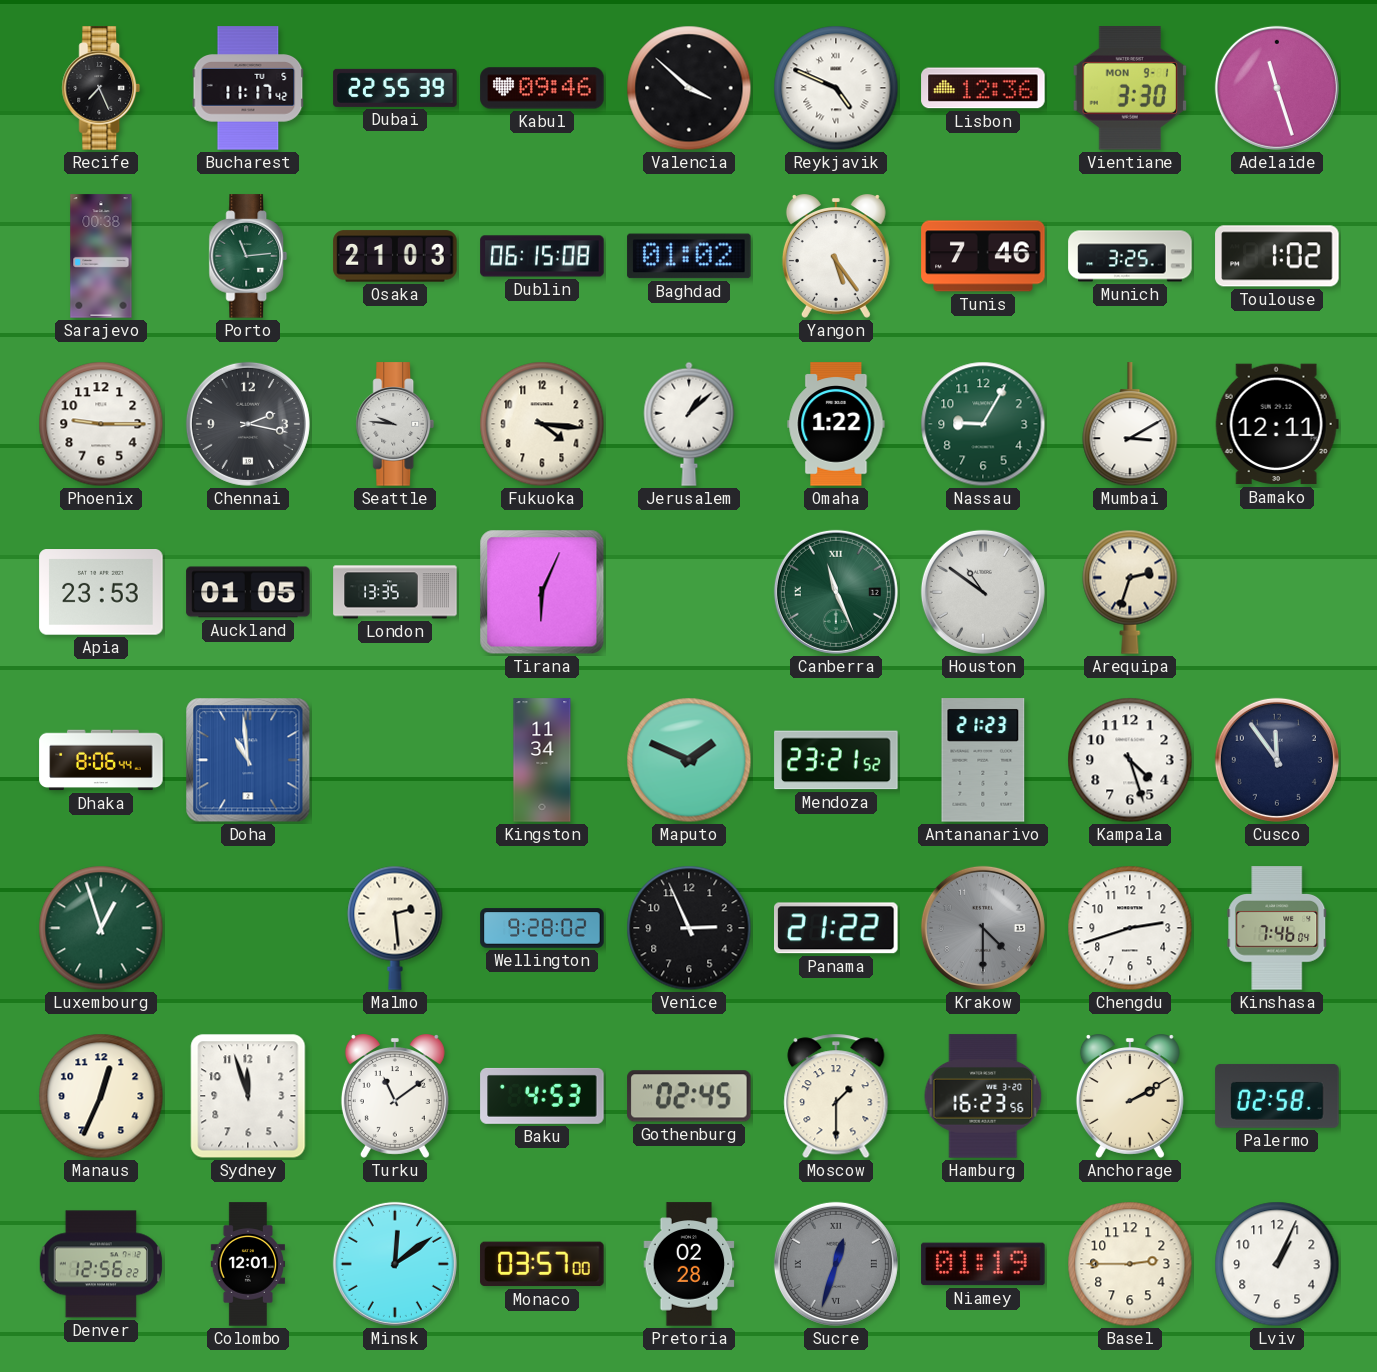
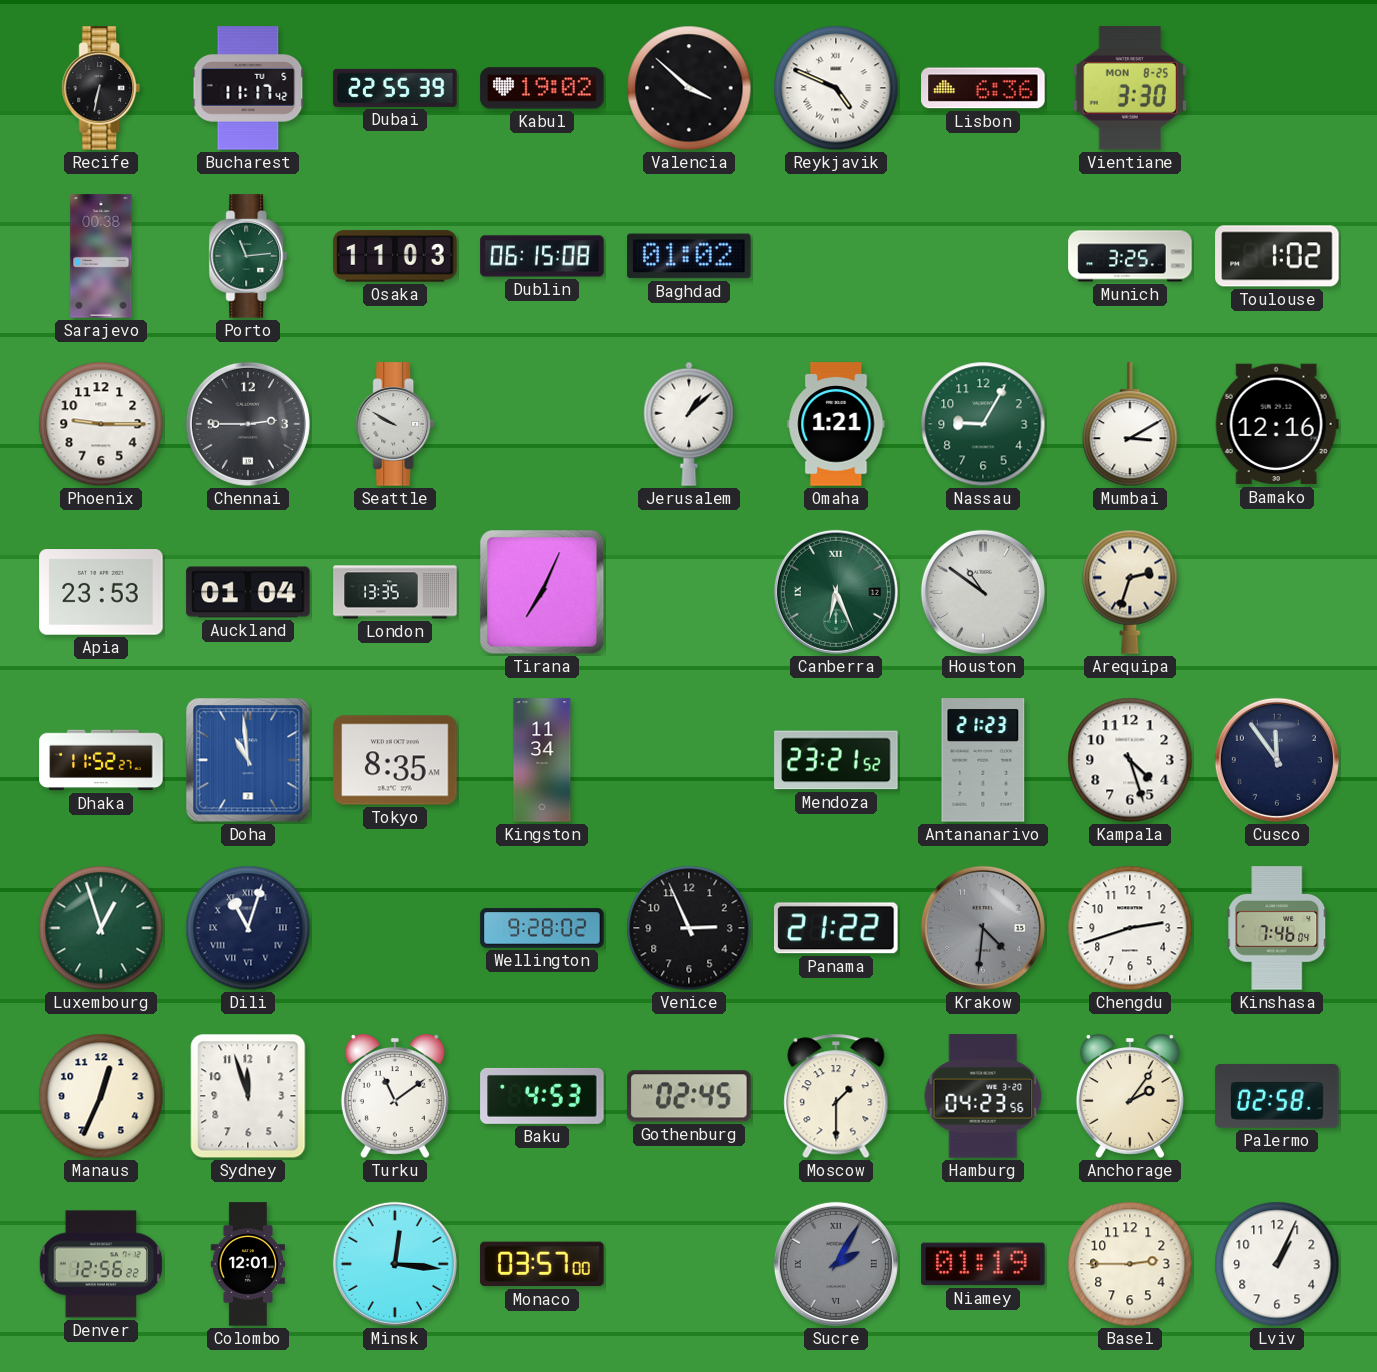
Recife: 7:26 -> 6:32 (101, 88)
Kabul: 09:46 -> 19:02 (542, 88)
Lisbon: 12:36 -> 6:36 (983, 88)
Vientiane date: MON 9-1 -> MON 8-25 (1129, 88)
Adelaide: 11:27 -> none (1277, 88)
Osaka: 21:03 -> 11:03 (395, 256)
Yangon: 5:24 -> none (836, 257)
Tunis: 7:46 -> none (983, 256)
Chennai: 2:17 -> 2:45 (248, 424)
Seattle: 9:46 -> 9:50 (395, 424)
Fukuoka: 4:16 -> none (542, 424)
Omaha: 1:22 -> 1:21 (836, 424)
Bamako: 12:11 -> 12:16 (1277, 424)
Auckland: 01:05 -> 01:04 (248, 592)
Tirana: 6:04 -> 7:04 (542, 592)
Canberra: 11:26 -> 6:26 (836, 592)
Dhaka: 8:06 -> 11:52 (101, 760)
Tokyo: none -> 8:35 (395, 760)
Maputo: 1:49 -> none (689, 760)
Dili: none -> 11:03 (248, 928)
Malmo: 2:29 -> none (395, 928)
Krakow: 4:30 -> 4:31 (983, 928)
Hamburg: 16:23 -> 04:23 (983, 1096)
Anchorage: 2:10 -> 2:06 (1130, 1097)
Minsk: 12:09 -> 12:16 (395, 1264)
Pretoria: 02:28 -> none (689, 1264)
Sucre: 12:33 -> 2:05 (836, 1264)
